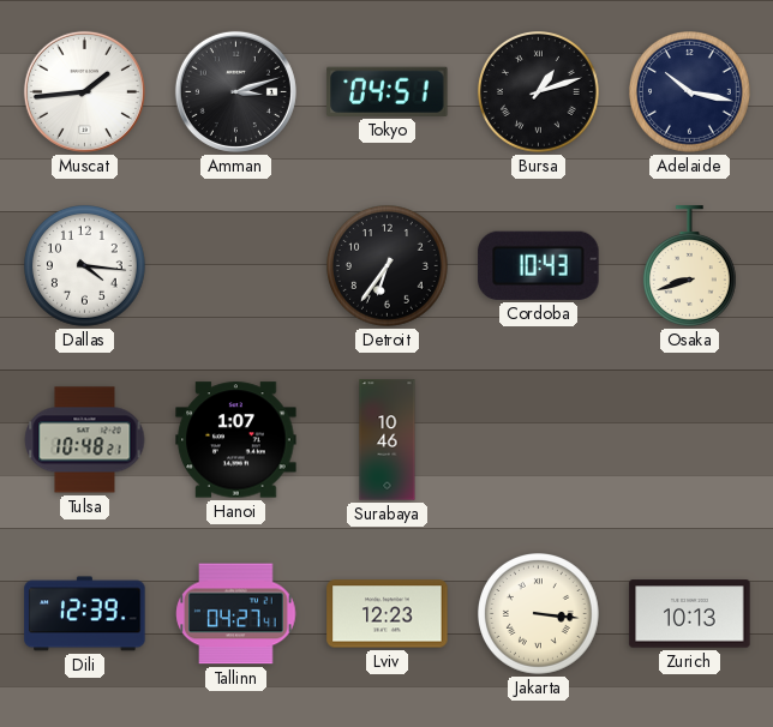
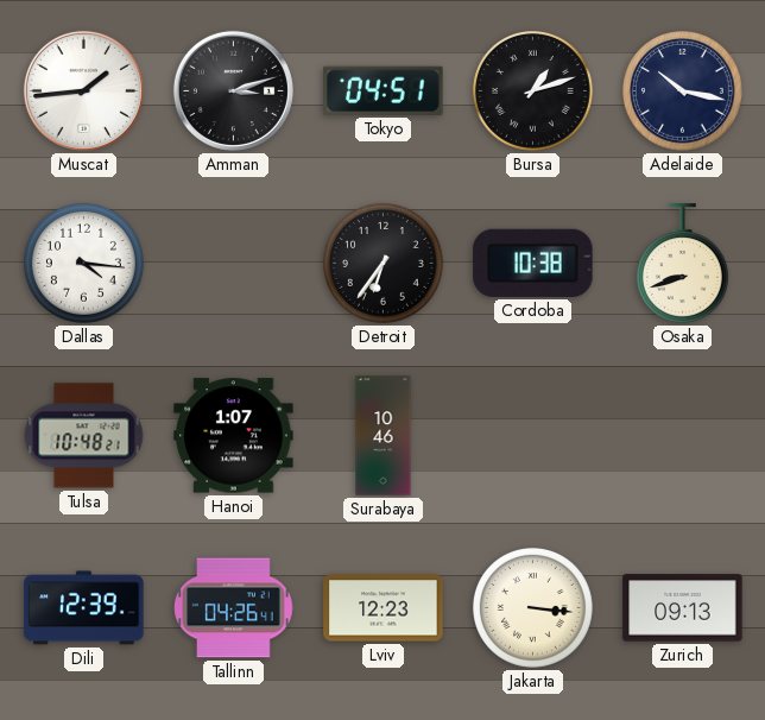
Cordoba: 10:43 -> 10:38 (533, 263)
Tallinn: 04:27 -> 04:26 (234, 608)
Zurich: 10:13 -> 09:13 (683, 608)
